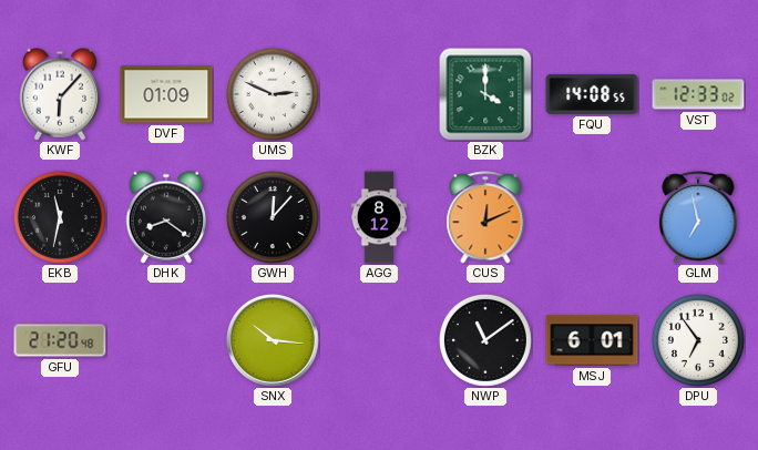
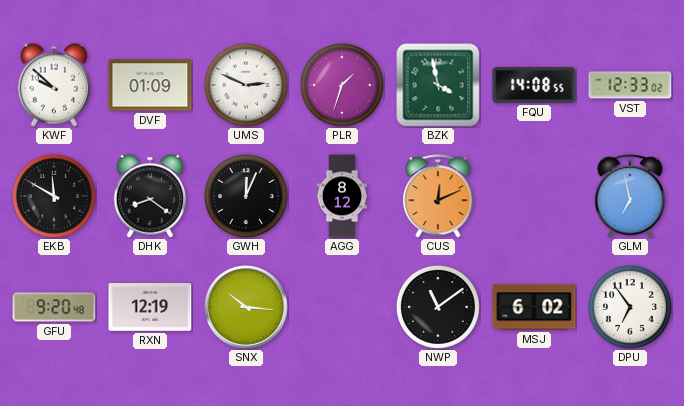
KWF: 6:07 -> 9:52 (54, 85)
PLR: none -> 1:33 (342, 85)
BZK: 4:00 -> 3:58 (438, 85)
EKB: 11:32 -> 11:50 (54, 196)
GWH: 12:07 -> 12:04 (246, 196)
GFU: 21:20 -> 9:20 (54, 307)
RXN: none -> 12:19 (150, 308)
MSJ: 6:01 -> 6:02 (534, 307)
